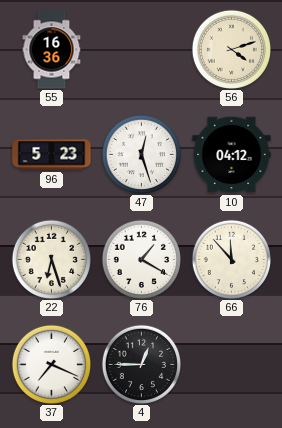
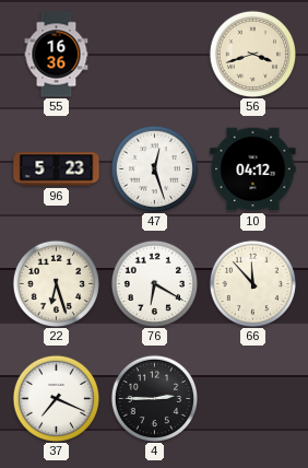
56: 4:12 -> 3:42 (252, 54)
76: 1:20 -> 6:20 (154, 283)
4: 12:45 -> 2:45 (154, 398)
